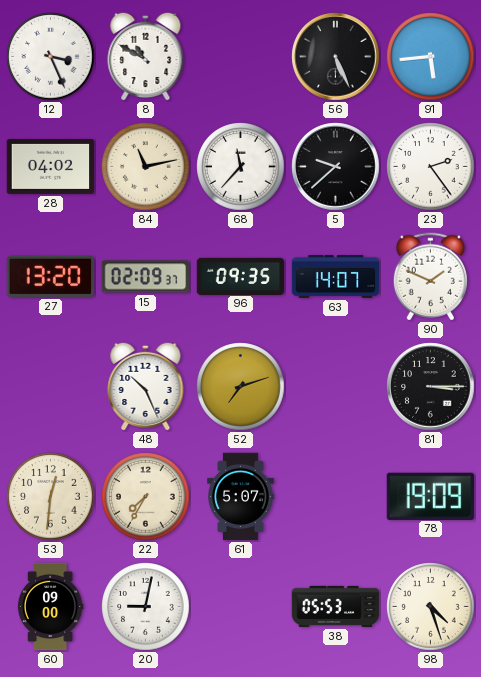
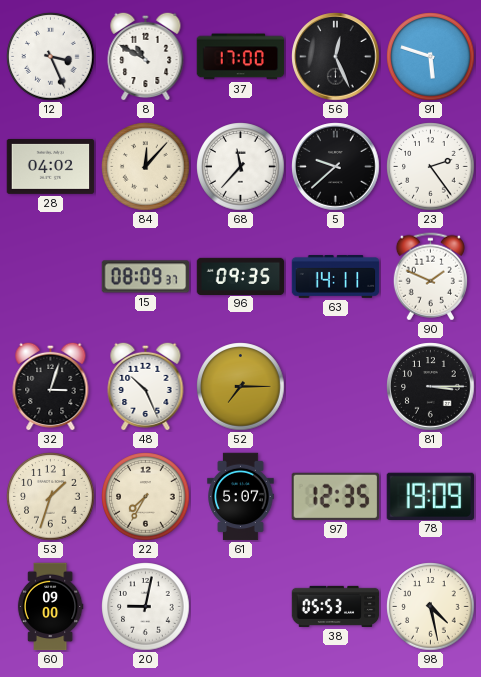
37: none -> 17:00 (241, 57)
56: 5:26 -> 12:26 (336, 57)
91: 5:44 -> 5:48 (431, 57)
84: 11:13 -> 12:07 (146, 167)
27: 13:20 -> none (50, 276)
15: 02:09 -> 08:09 (146, 277)
63: 14:07 -> 14:11 (336, 277)
32: none -> 3:03 (51, 386)
52: 7:12 -> 7:15 (241, 387)
53: 12:31 -> 1:33 (51, 497)
97: none -> 12:35 (335, 496)
98: 4:27 -> 4:28 (431, 607)
